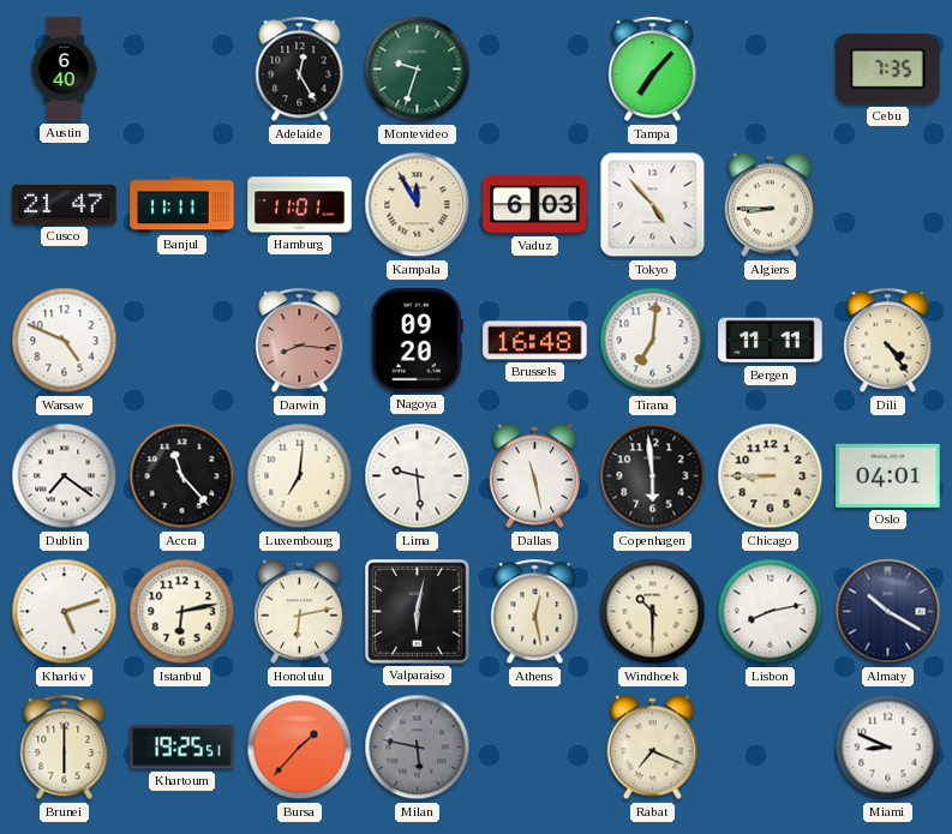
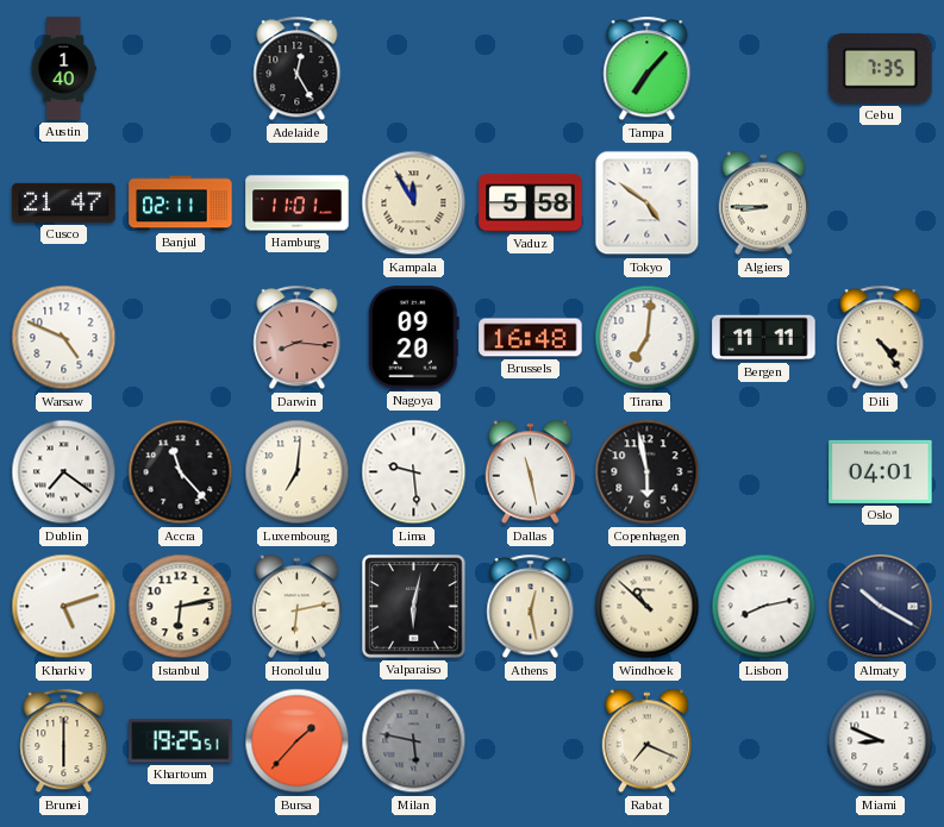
Austin: 6:40 -> 1:40 (63, 69)
Montevideo: 9:33 -> none (418, 70)
Banjul: 11:11 -> 02:11 (181, 203)
Vaduz: 6:03 -> 5:58 (531, 203)
Tokyo: 4:53 -> 4:51 (648, 203)
Copenhagen: 5:59 -> 5:58 (648, 472)
Chicago: 8:45 -> none (771, 476)
Windhoek: 10:30 -> 10:52 (648, 607)
